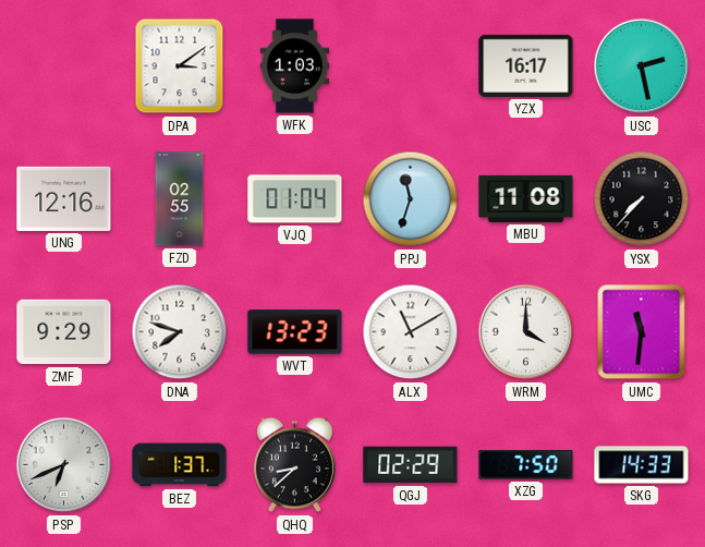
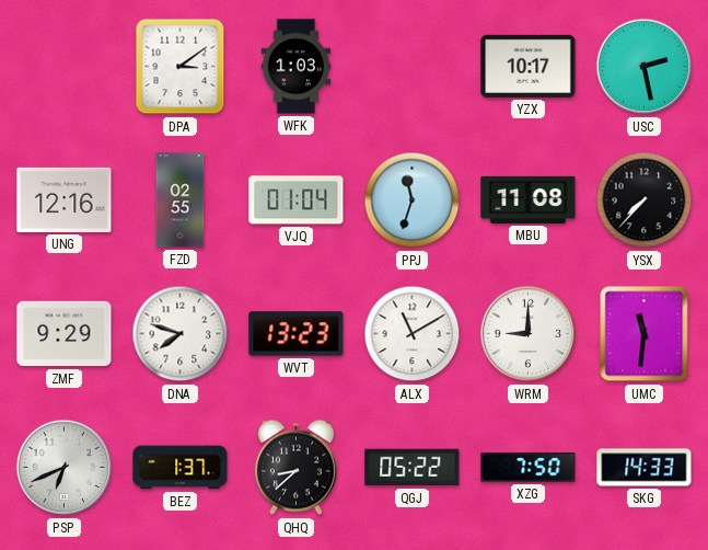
YZX: 16:17 -> 10:17 (529, 66)
WRM: 4:00 -> 9:00 (529, 334)
QGJ: 02:29 -> 05:22 (413, 468)
